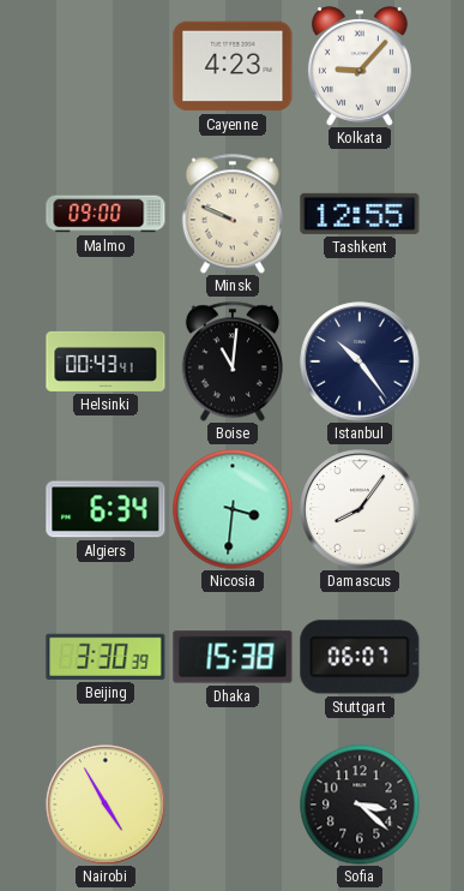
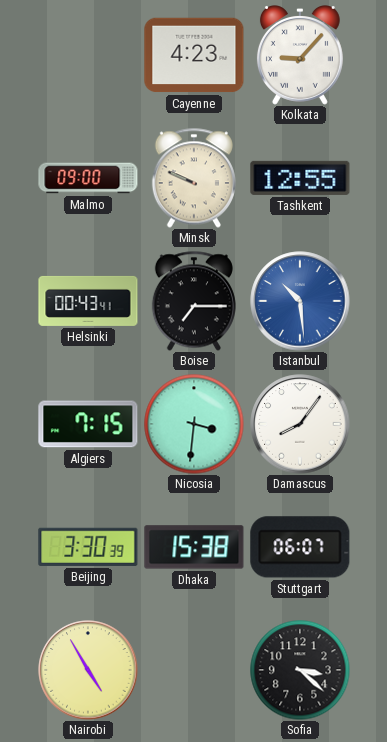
Boise: 11:01 -> 7:15 (194, 301)
Istanbul: 10:24 -> 10:29 (300, 301)
Istanbul dial: navy -> blue (300, 301)
Algiers: 6:34 -> 7:15 (88, 424)
